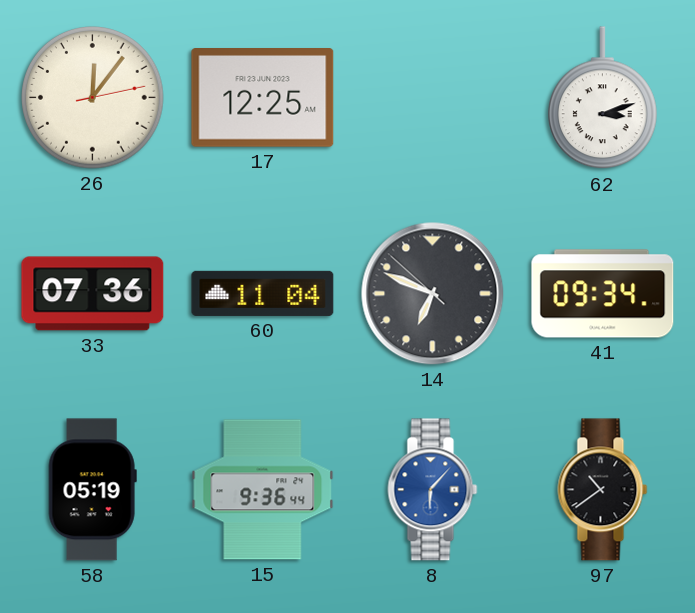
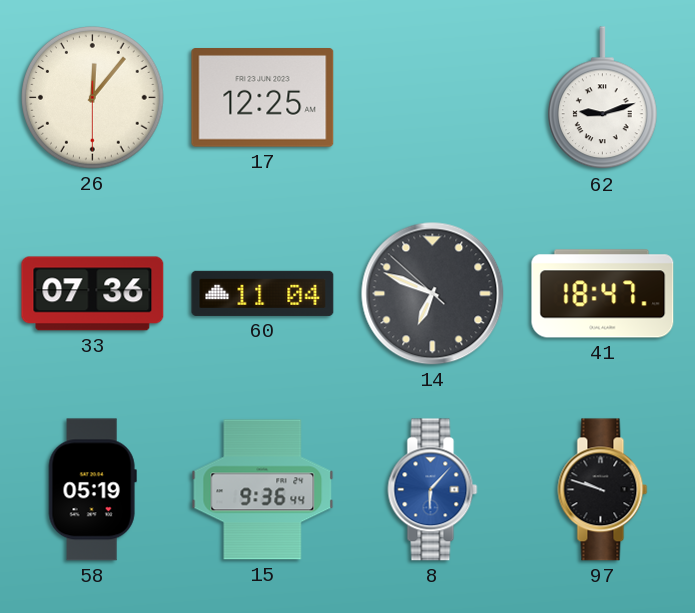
26: 12:06:13 -> 12:06:30 (93, 98)
62: 3:12 -> 9:12 (602, 98)
41: 09:34 -> 18:47 (603, 294)
97: 10:39 -> 9:48 (603, 490)
